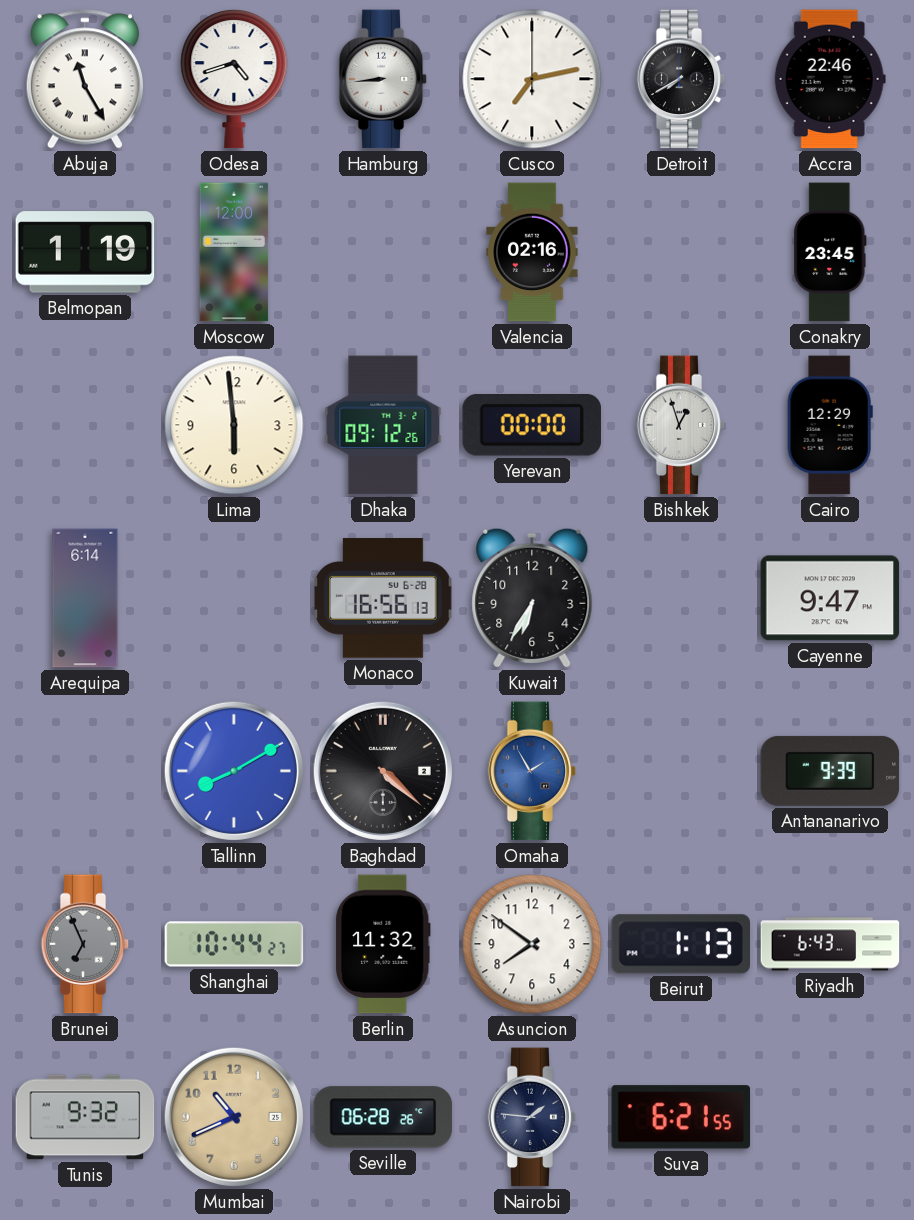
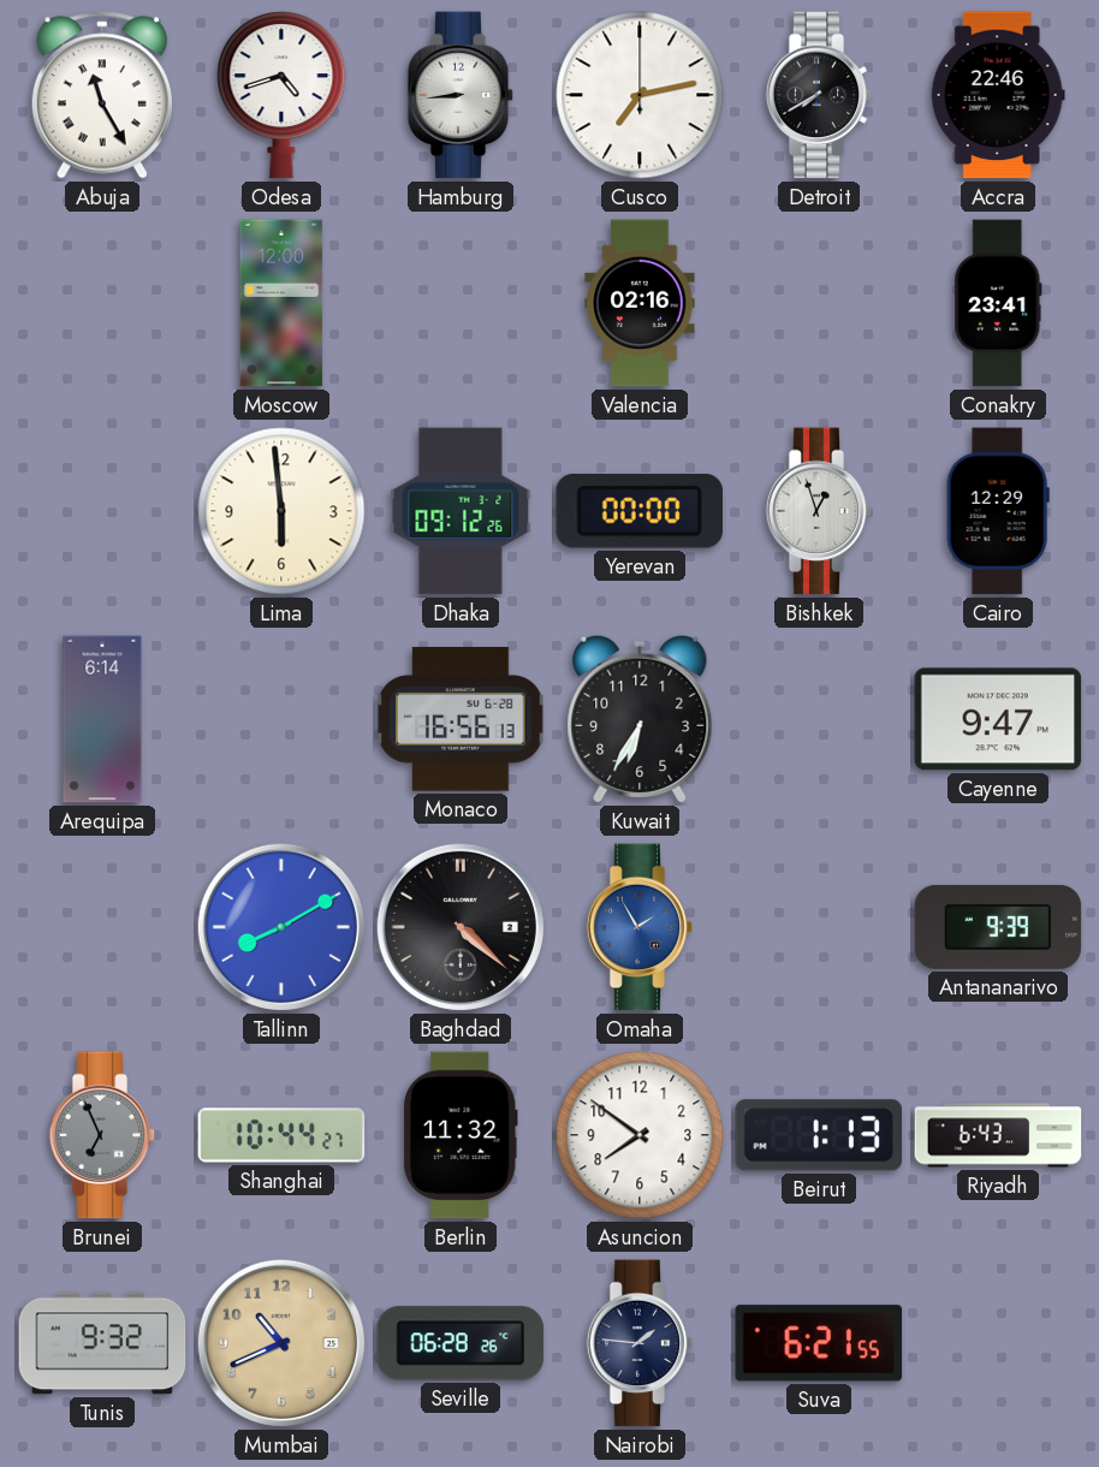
Belmopan: 1:19 -> none (85, 252)
Conakry: 23:45 -> 23:41 (998, 303)
